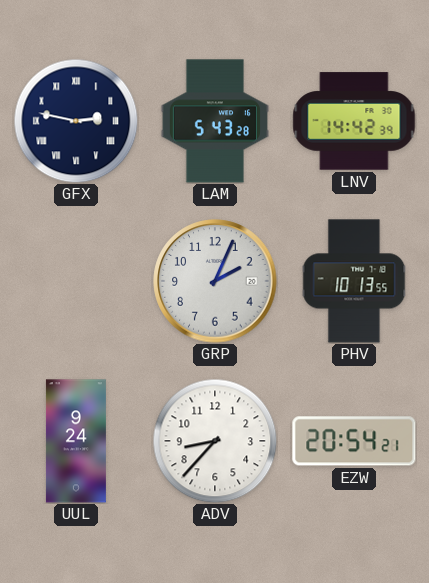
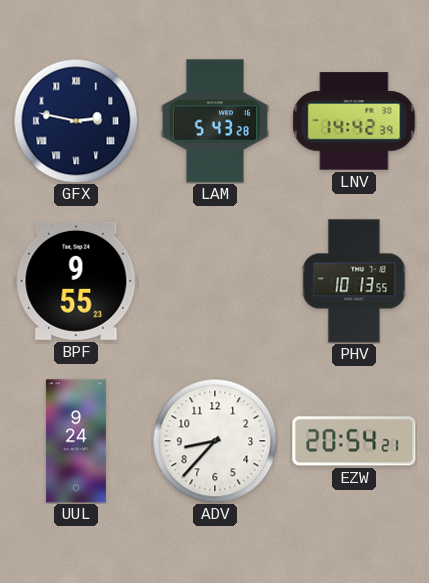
BPF: none -> 9:55 (76, 281)
GRP: 2:04 -> none (215, 281)
